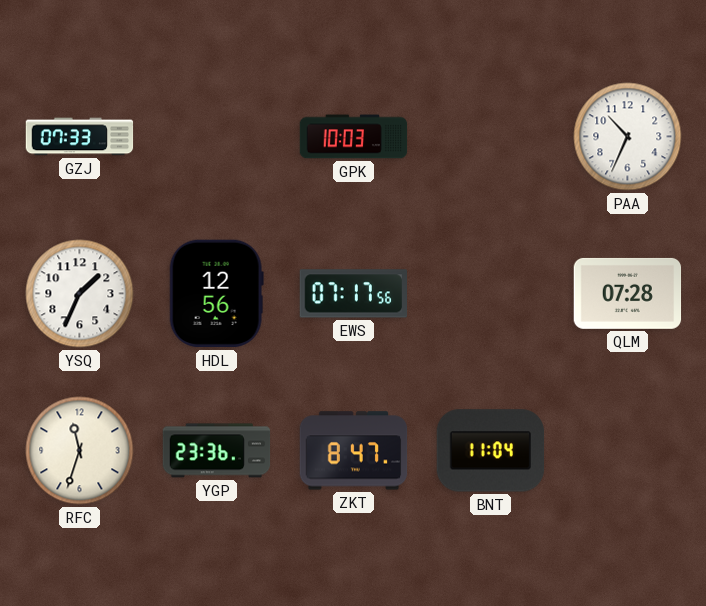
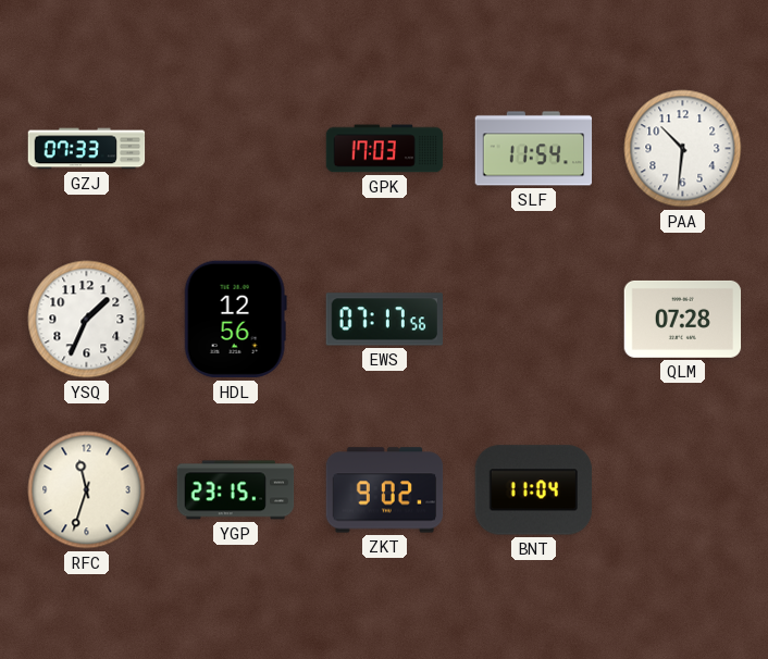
GPK: 10:03 -> 17:03 (385, 149)
SLF: none -> 11:54 (534, 149)
PAA: 10:34 -> 10:31 (683, 149)
YGP: 23:36 -> 23:15 (236, 490)
ZKT: 8:47 -> 9:02 (385, 490)
